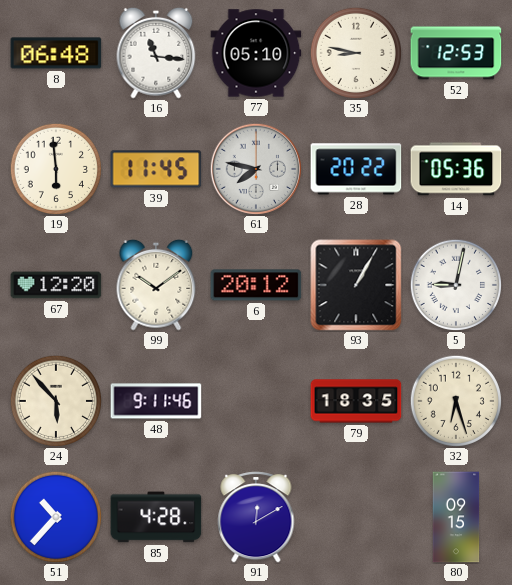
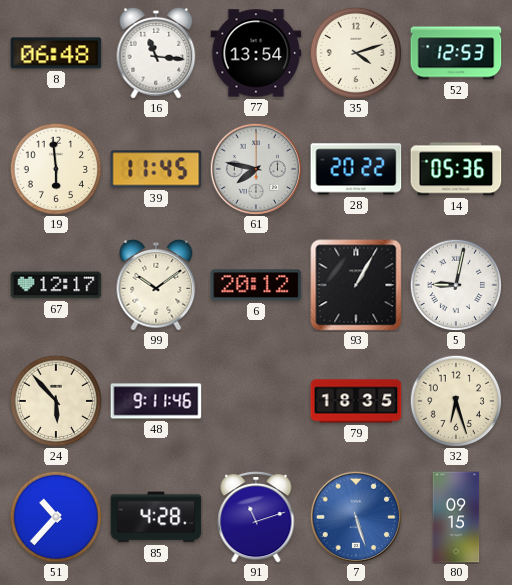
77: 05:10 -> 13:54 (256, 53)
35: 8:47 -> 4:12 (355, 52)
67: 12:20 -> 12:17 (56, 285)
91: 12:10 -> 11:12 (256, 518)
7: none -> 5:27 (355, 516)
